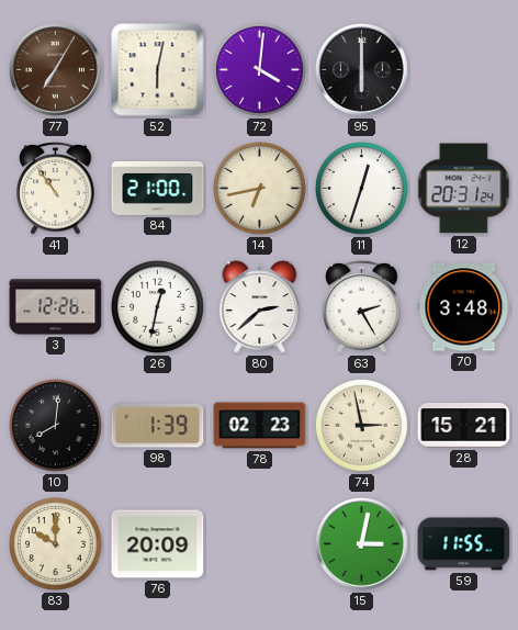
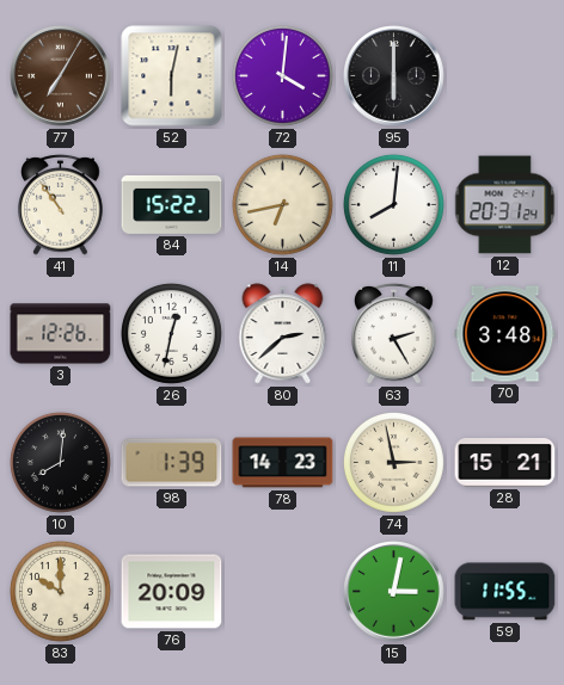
84: 21:00 -> 15:22 (172, 204)
11: 12:33 -> 8:01 (393, 204)
78: 02:23 -> 14:23 (283, 463)
